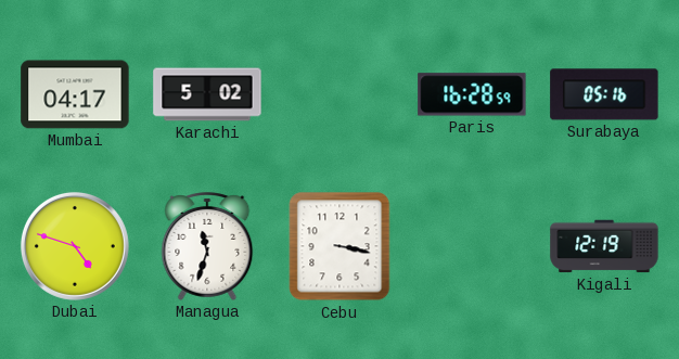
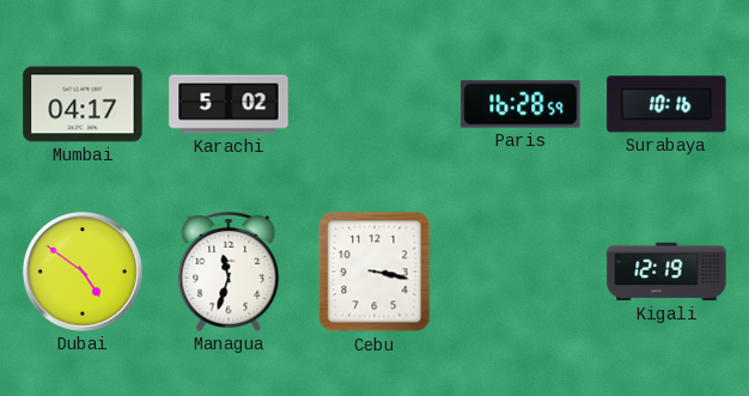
Surabaya: 05:16 -> 10:16 (666, 104)
Dubai: 4:48 -> 4:51 (83, 272)
